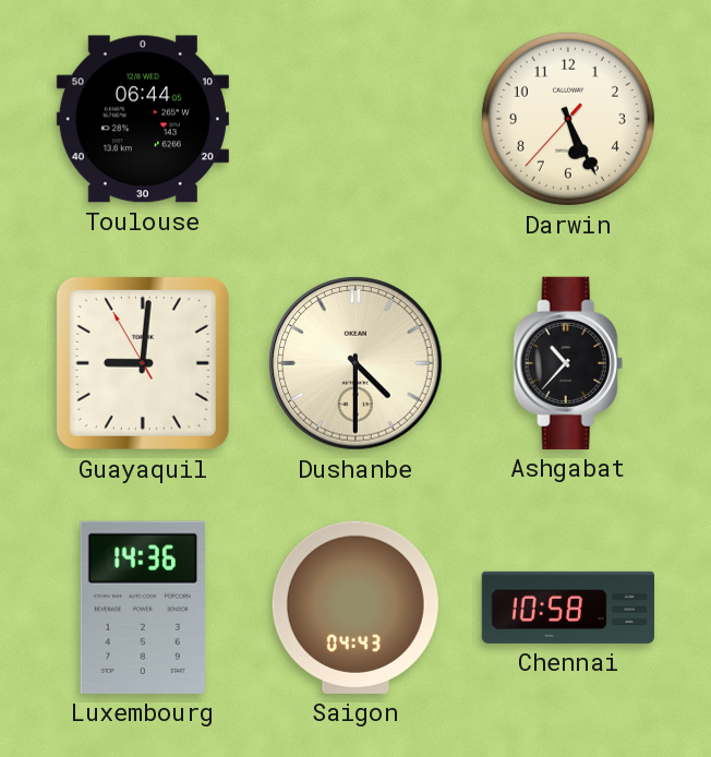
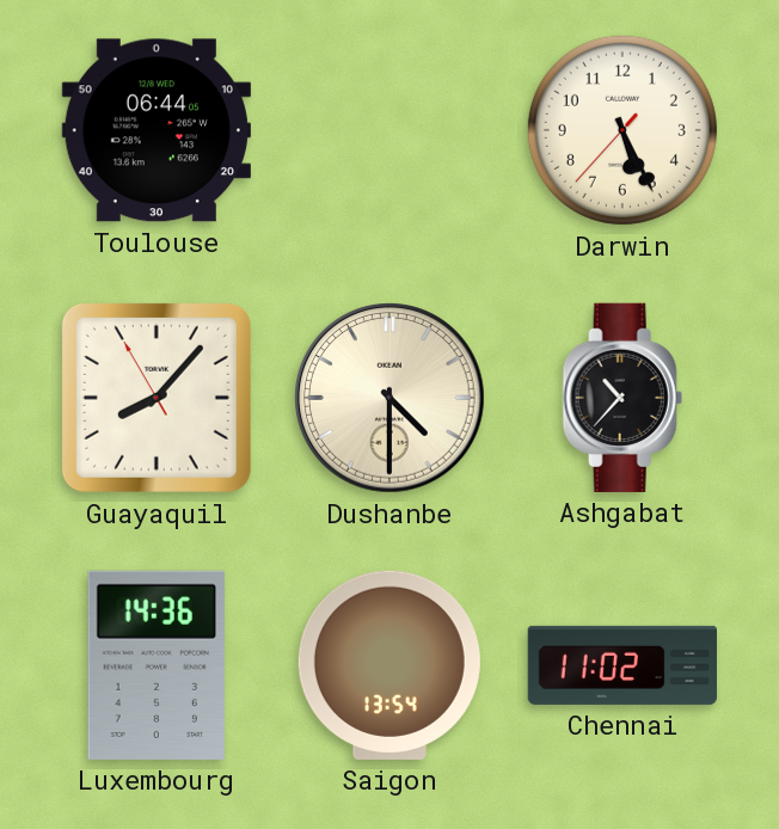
Guayaquil: 9:00 -> 8:06 (157, 398)
Saigon: 04:43 -> 13:54 (390, 665)
Chennai: 10:58 -> 11:02 (622, 665)
